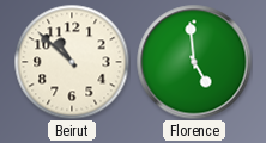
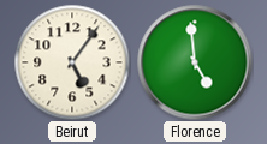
Beirut: 10:52 -> 5:06 (72, 62)
